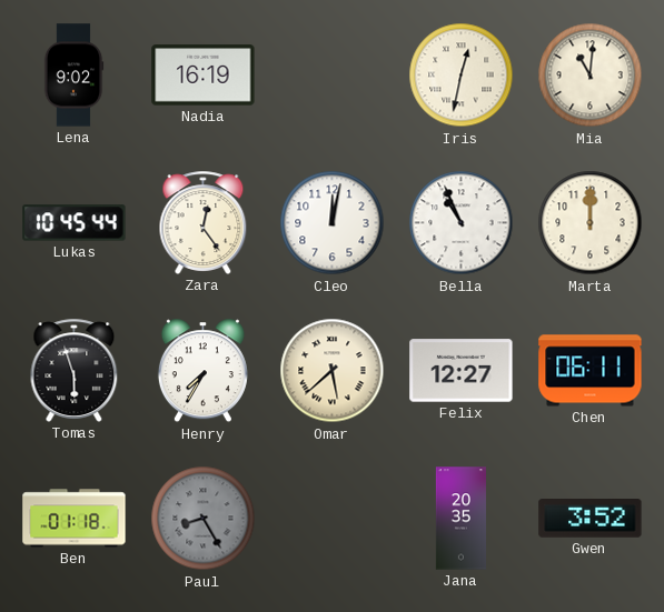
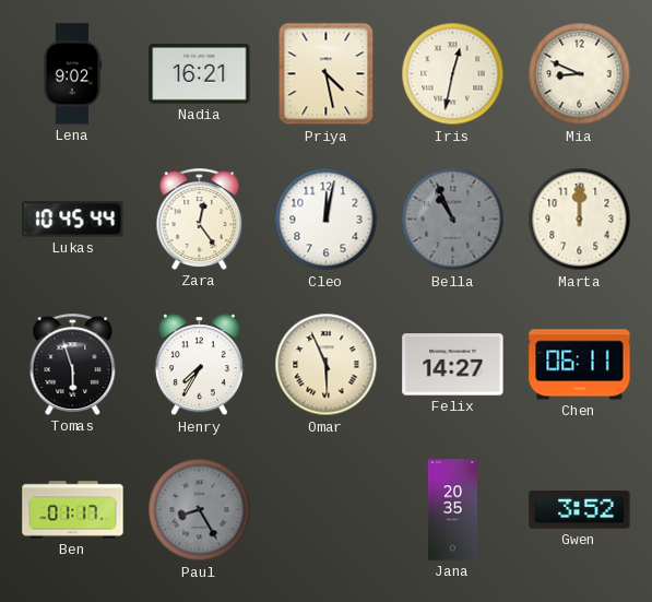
Nadia: 16:19 -> 16:21 (200, 74)
Priya: none -> 4:28 (327, 74)
Mia: 11:01 -> 8:49 (580, 74)
Bella dial: white -> grey (453, 220)
Omar: 5:38 -> 5:56 (327, 365)
Felix: 12:27 -> 14:27 (453, 365)
Ben: 01:18 -> 01:17 (73, 510)
